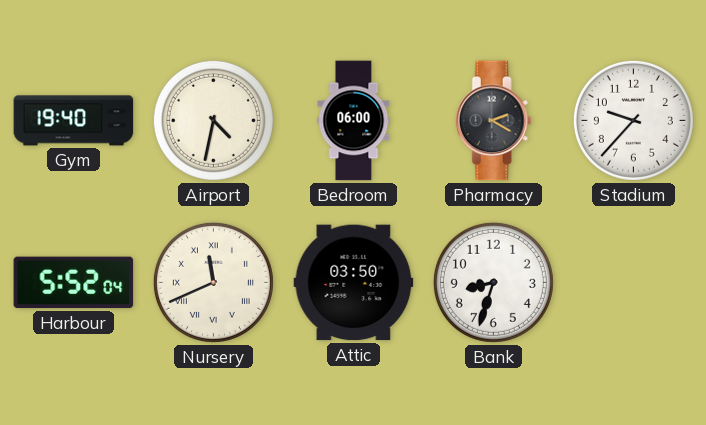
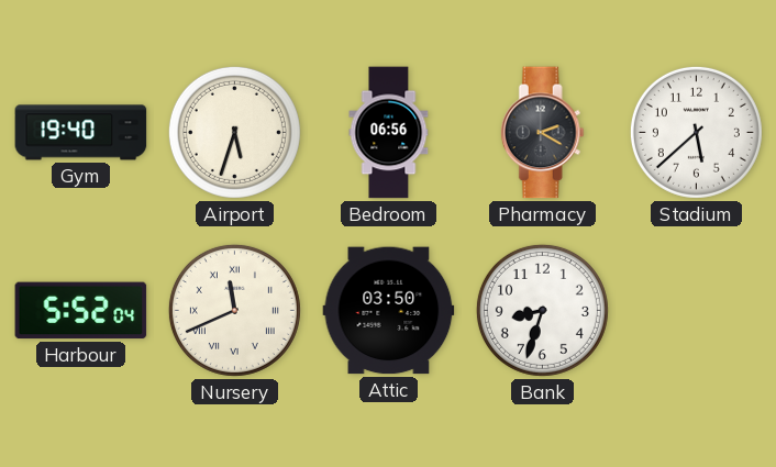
Airport: 4:32 -> 5:33 (234, 132)
Bedroom: 06:00 -> 06:56 (389, 133)
Stadium: 9:37 -> 5:38 (696, 132)
